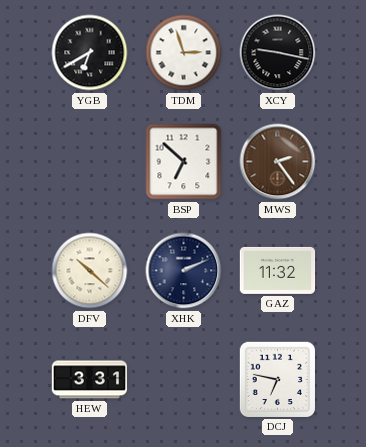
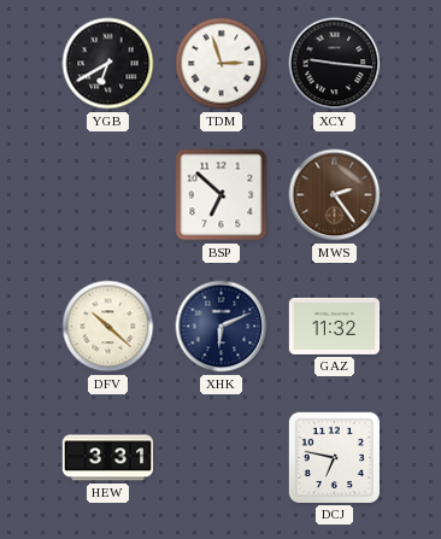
XCY: 9:17 -> 9:16 (335, 64)
XHK: 2:11 -> 6:11 (222, 327)
